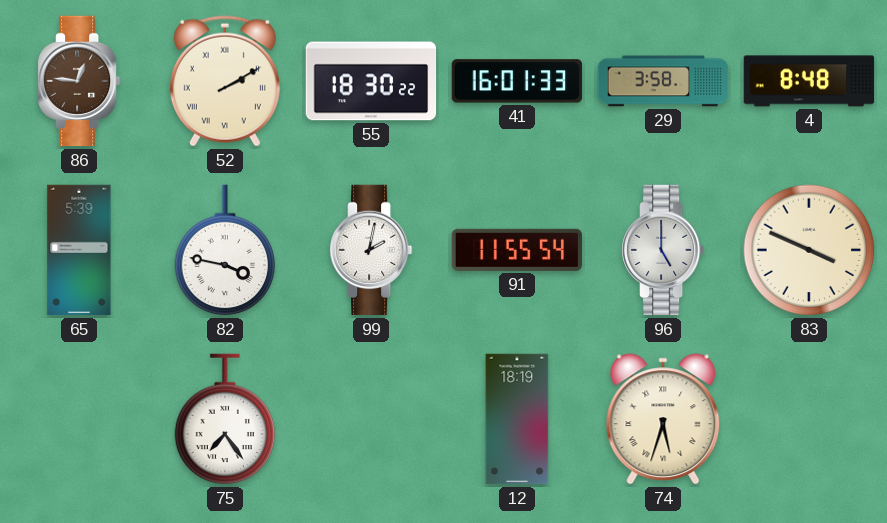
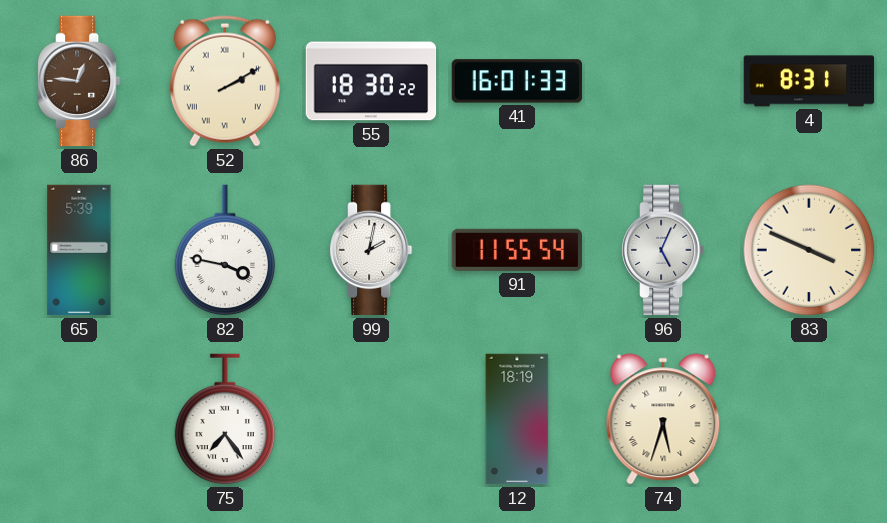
29: 3:58 -> none (663, 81)
4: 8:48 -> 8:31 (809, 81)
96: 5:00 -> 5:04 (664, 250)
